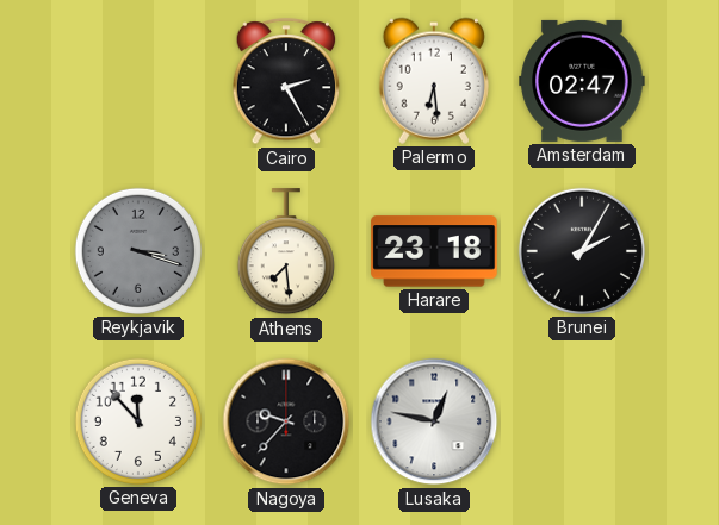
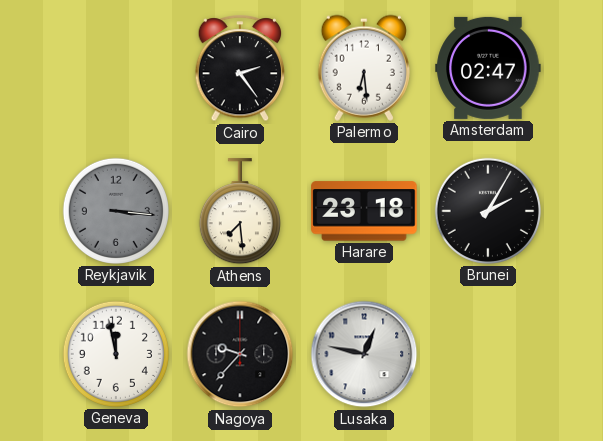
Cairo: 2:25 -> 2:24 (240, 69)
Reykjavik: 3:18 -> 3:16 (116, 211)
Geneva: 11:53 -> 11:58 (116, 354)
